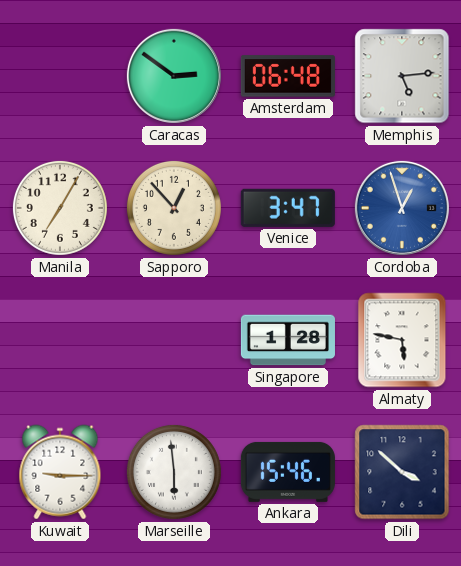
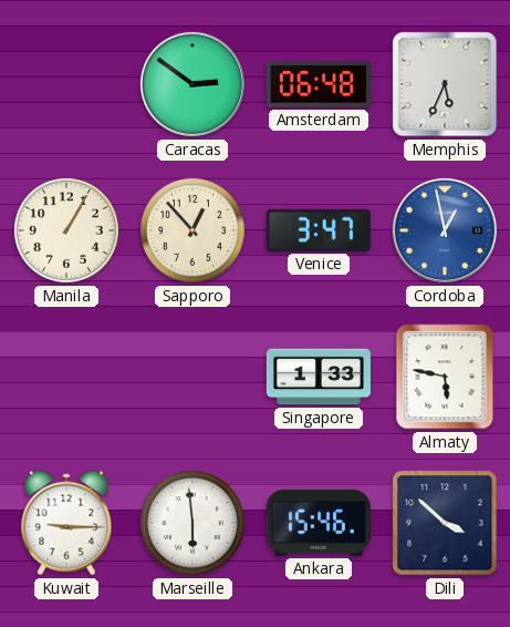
Memphis: 5:14 -> 5:34 (445, 84)
Manila: 7:05 -> 1:05 (66, 230)
Cordoba: 12:57 -> 12:58 (445, 230)
Singapore: 1:28 -> 1:33 (319, 377)
